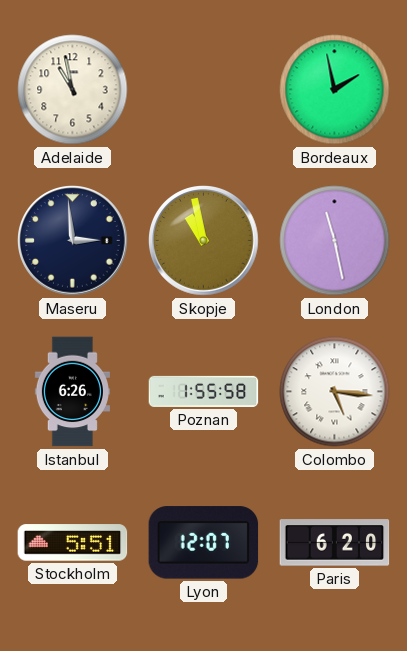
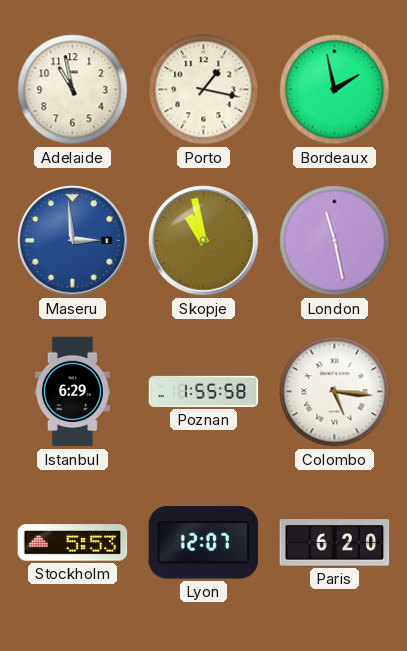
Porto: none -> 1:17 (204, 90)
Maseru dial: navy -> blue (73, 241)
Istanbul: 6:26 -> 6:29 (72, 392)
Stockholm: 5:51 -> 5:53 (73, 543)
